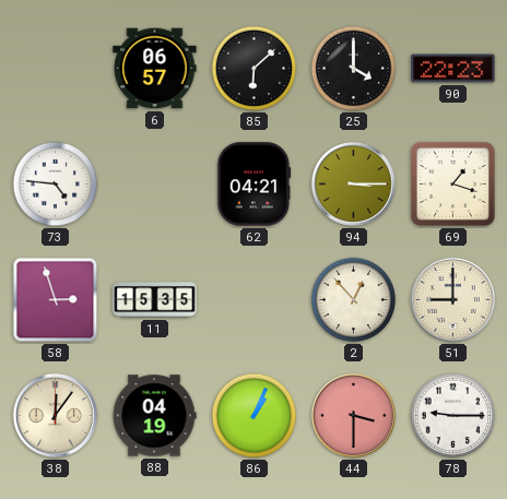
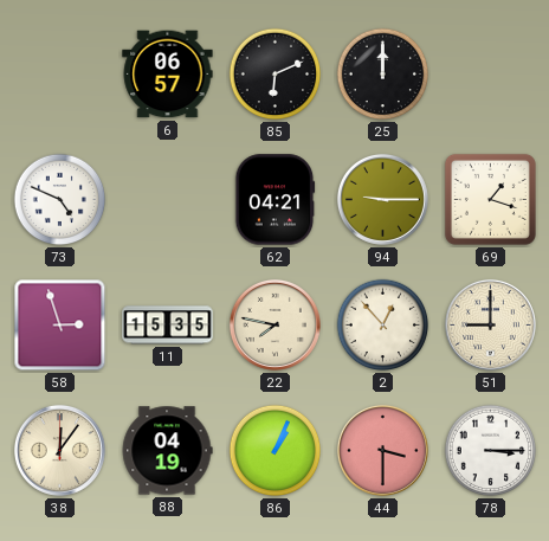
85: 6:08 -> 6:11 (276, 75)
25: 4:00 -> 12:00 (383, 75)
90: 22:23 -> none (453, 69)
73: 4:46 -> 4:49 (60, 200)
94: 3:15 -> 9:15 (382, 199)
22: none -> 7:47 (274, 324)
78: 9:15 -> 3:15 (491, 451)
